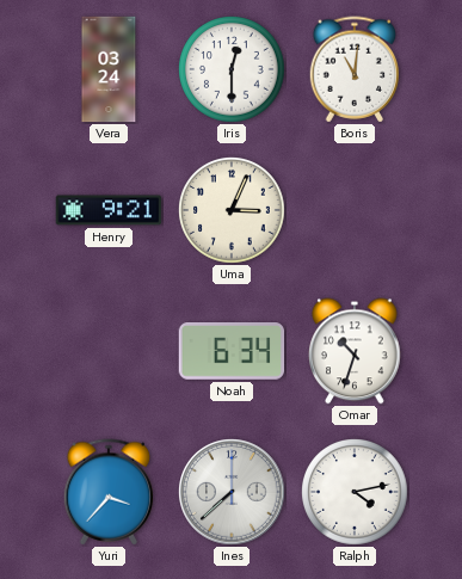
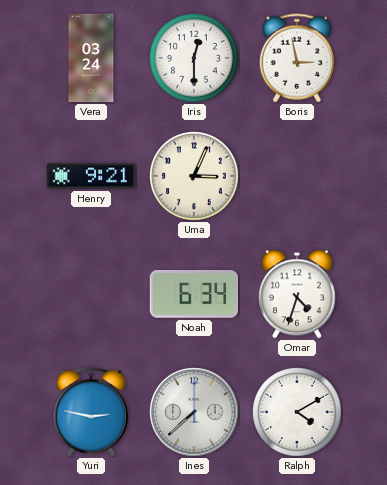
Boris: 11:01 -> 2:58 (297, 58)
Omar: 10:33 -> 4:33 (298, 294)
Yuri: 3:37 -> 2:47 (91, 412)
Ralph: 4:13 -> 4:10 (298, 413)
